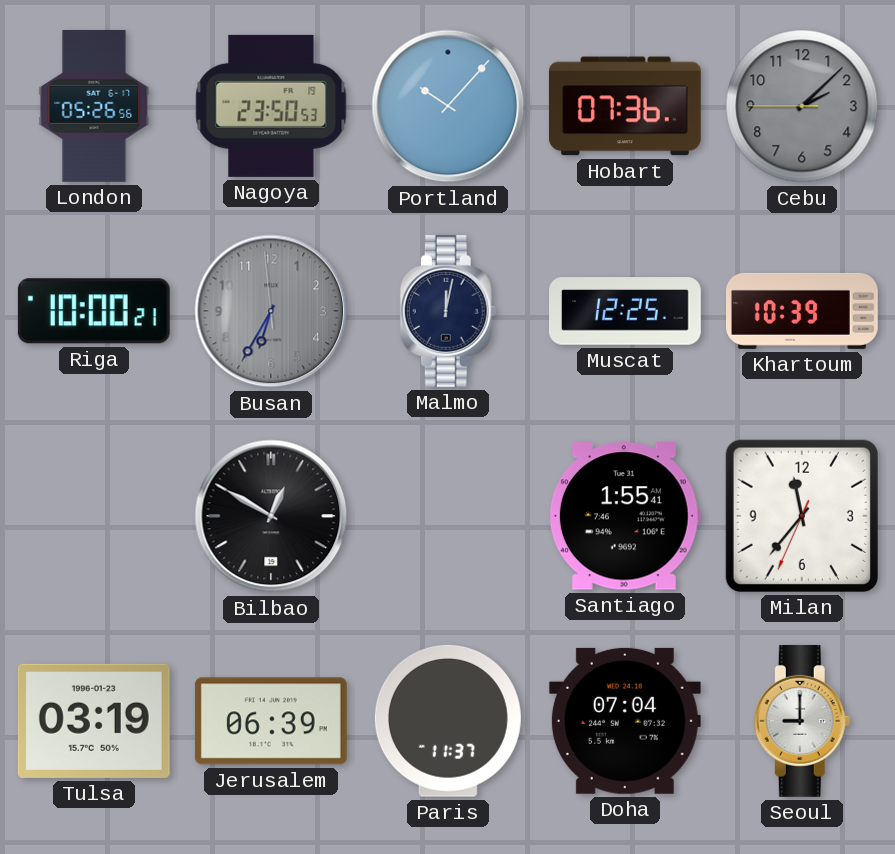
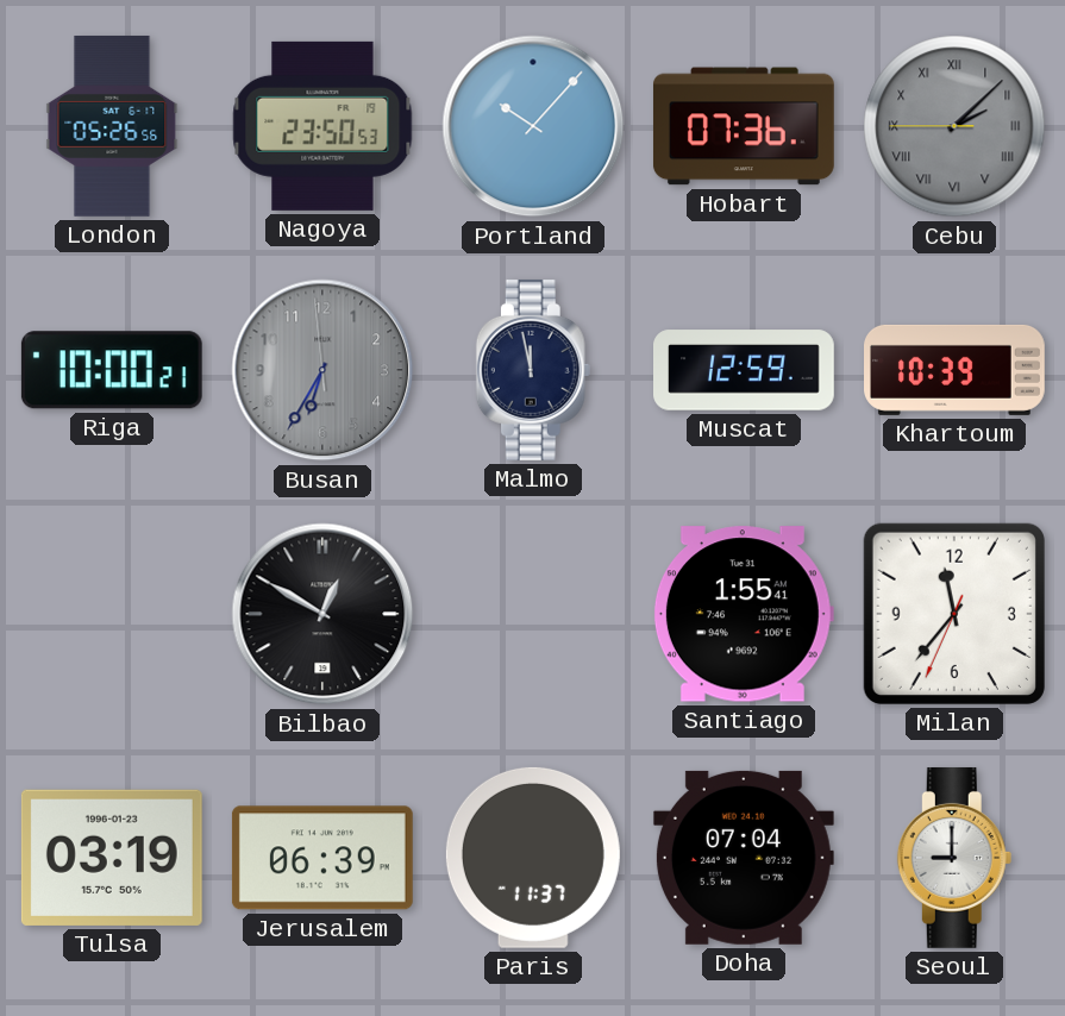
Cebu numerals: Arabic -> Roman (954, 126)
Malmo: 12:02 -> 11:58 (533, 370)
Muscat: 12:25 -> 12:59 (745, 370)
